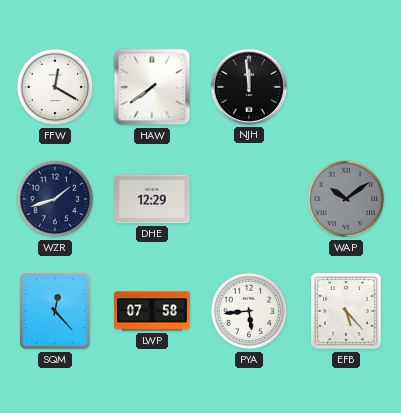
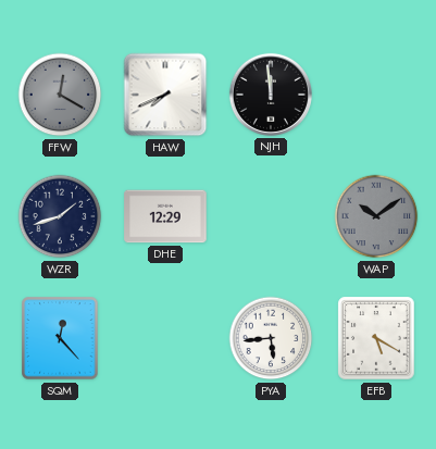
FFW dial: white -> grey (60, 95)
HAW: 7:39 -> 7:41 (165, 95)
LWP: 07:58 -> none (152, 311)
EFB: 5:23 -> 5:20 (376, 338)
